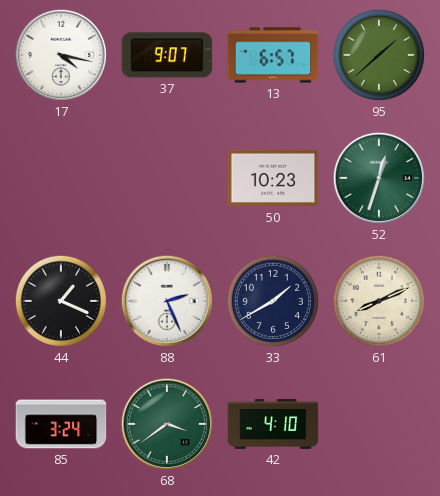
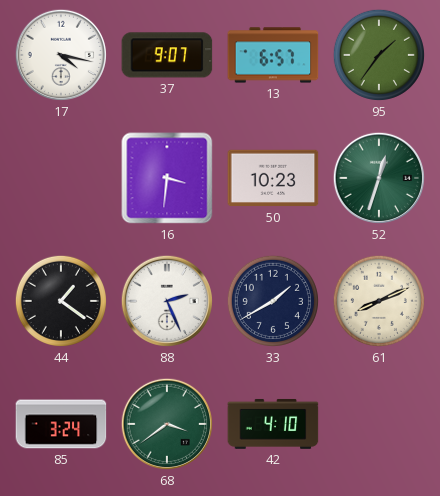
95: 1:38 -> 1:36 (379, 55)
16: none -> 3:31 (167, 178)
44: 1:19 -> 1:21 (61, 301)
